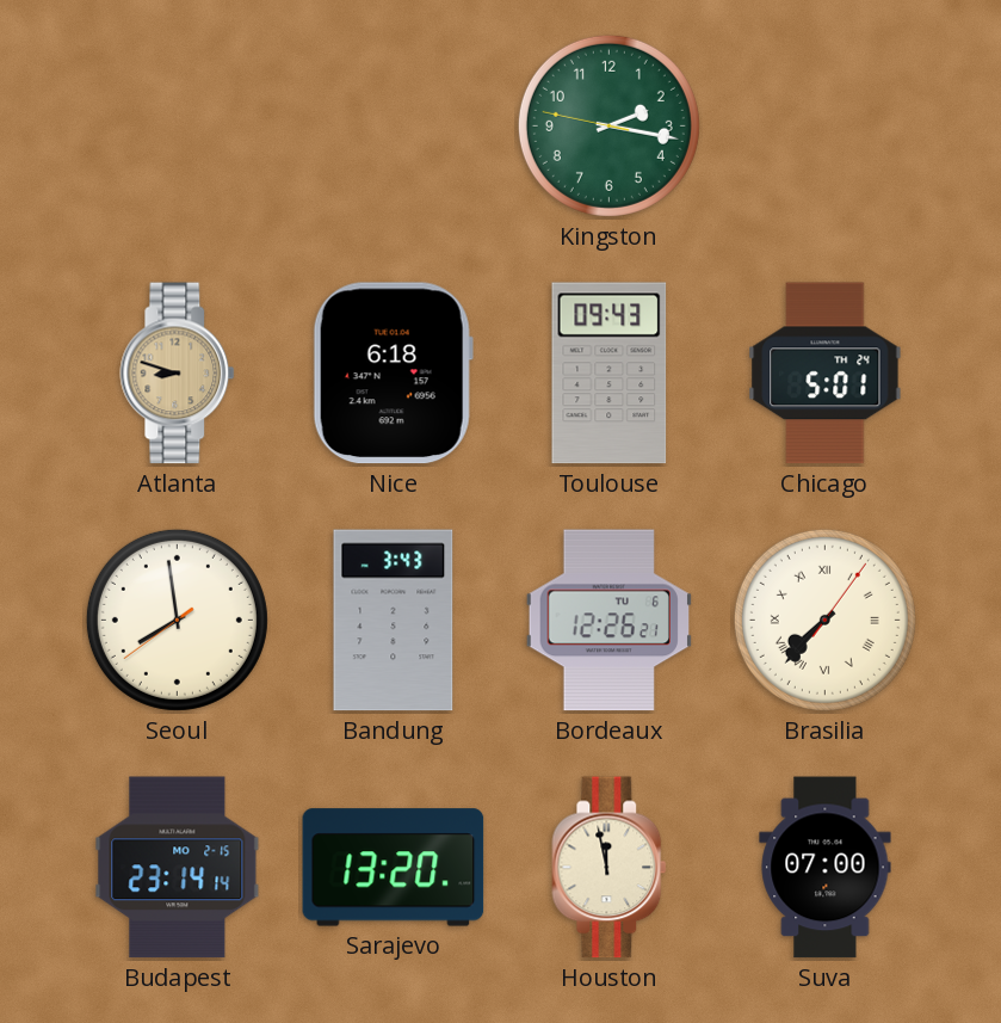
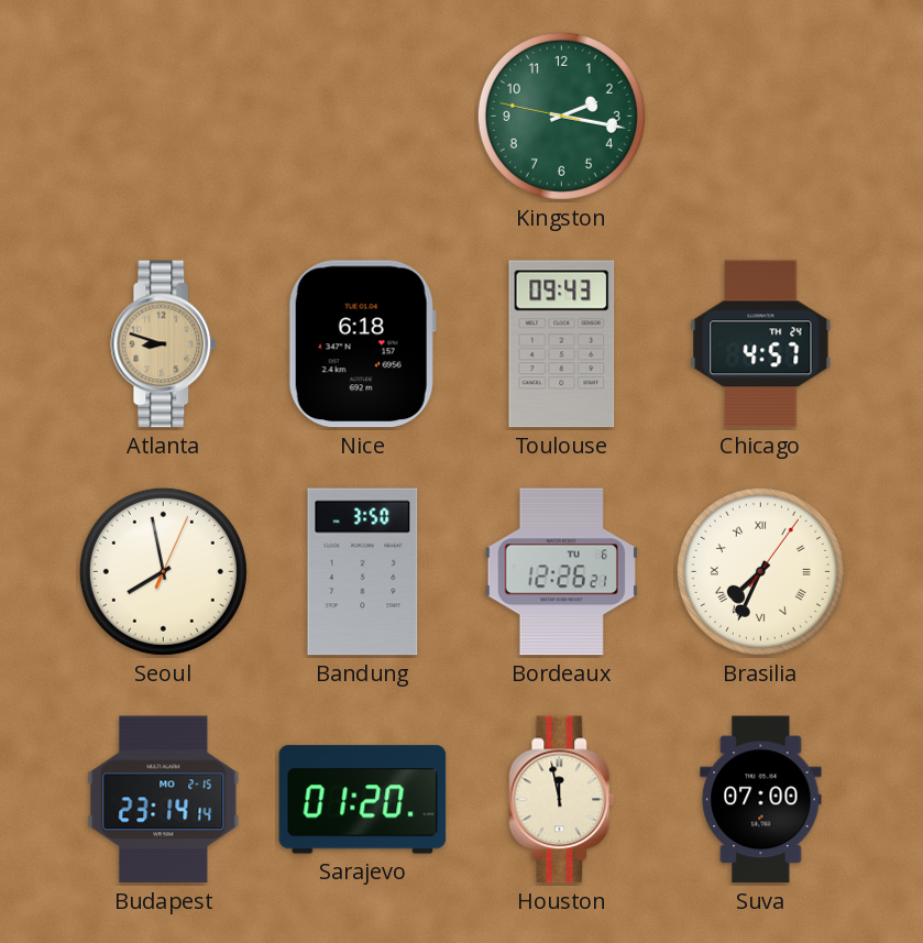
Chicago: 5:01 -> 4:57 (761, 344)
Seoul: 7:58:39 -> 7:58:04 (163, 571)
Bandung: 3:43 -> 3:50 (363, 572)
Brasilia: 7:37 -> 7:34 (760, 571)
Sarajevo: 13:20 -> 01:20 (363, 800)
